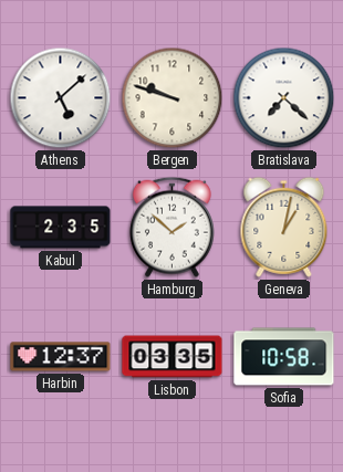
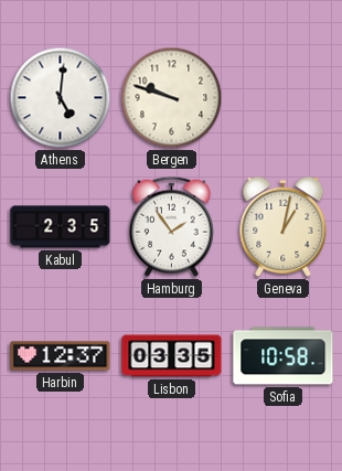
Athens: 5:08 -> 5:01 (61, 98)
Bratislava: 7:22 -> none (284, 98)
Hamburg: 1:52 -> 1:54 (171, 226)
